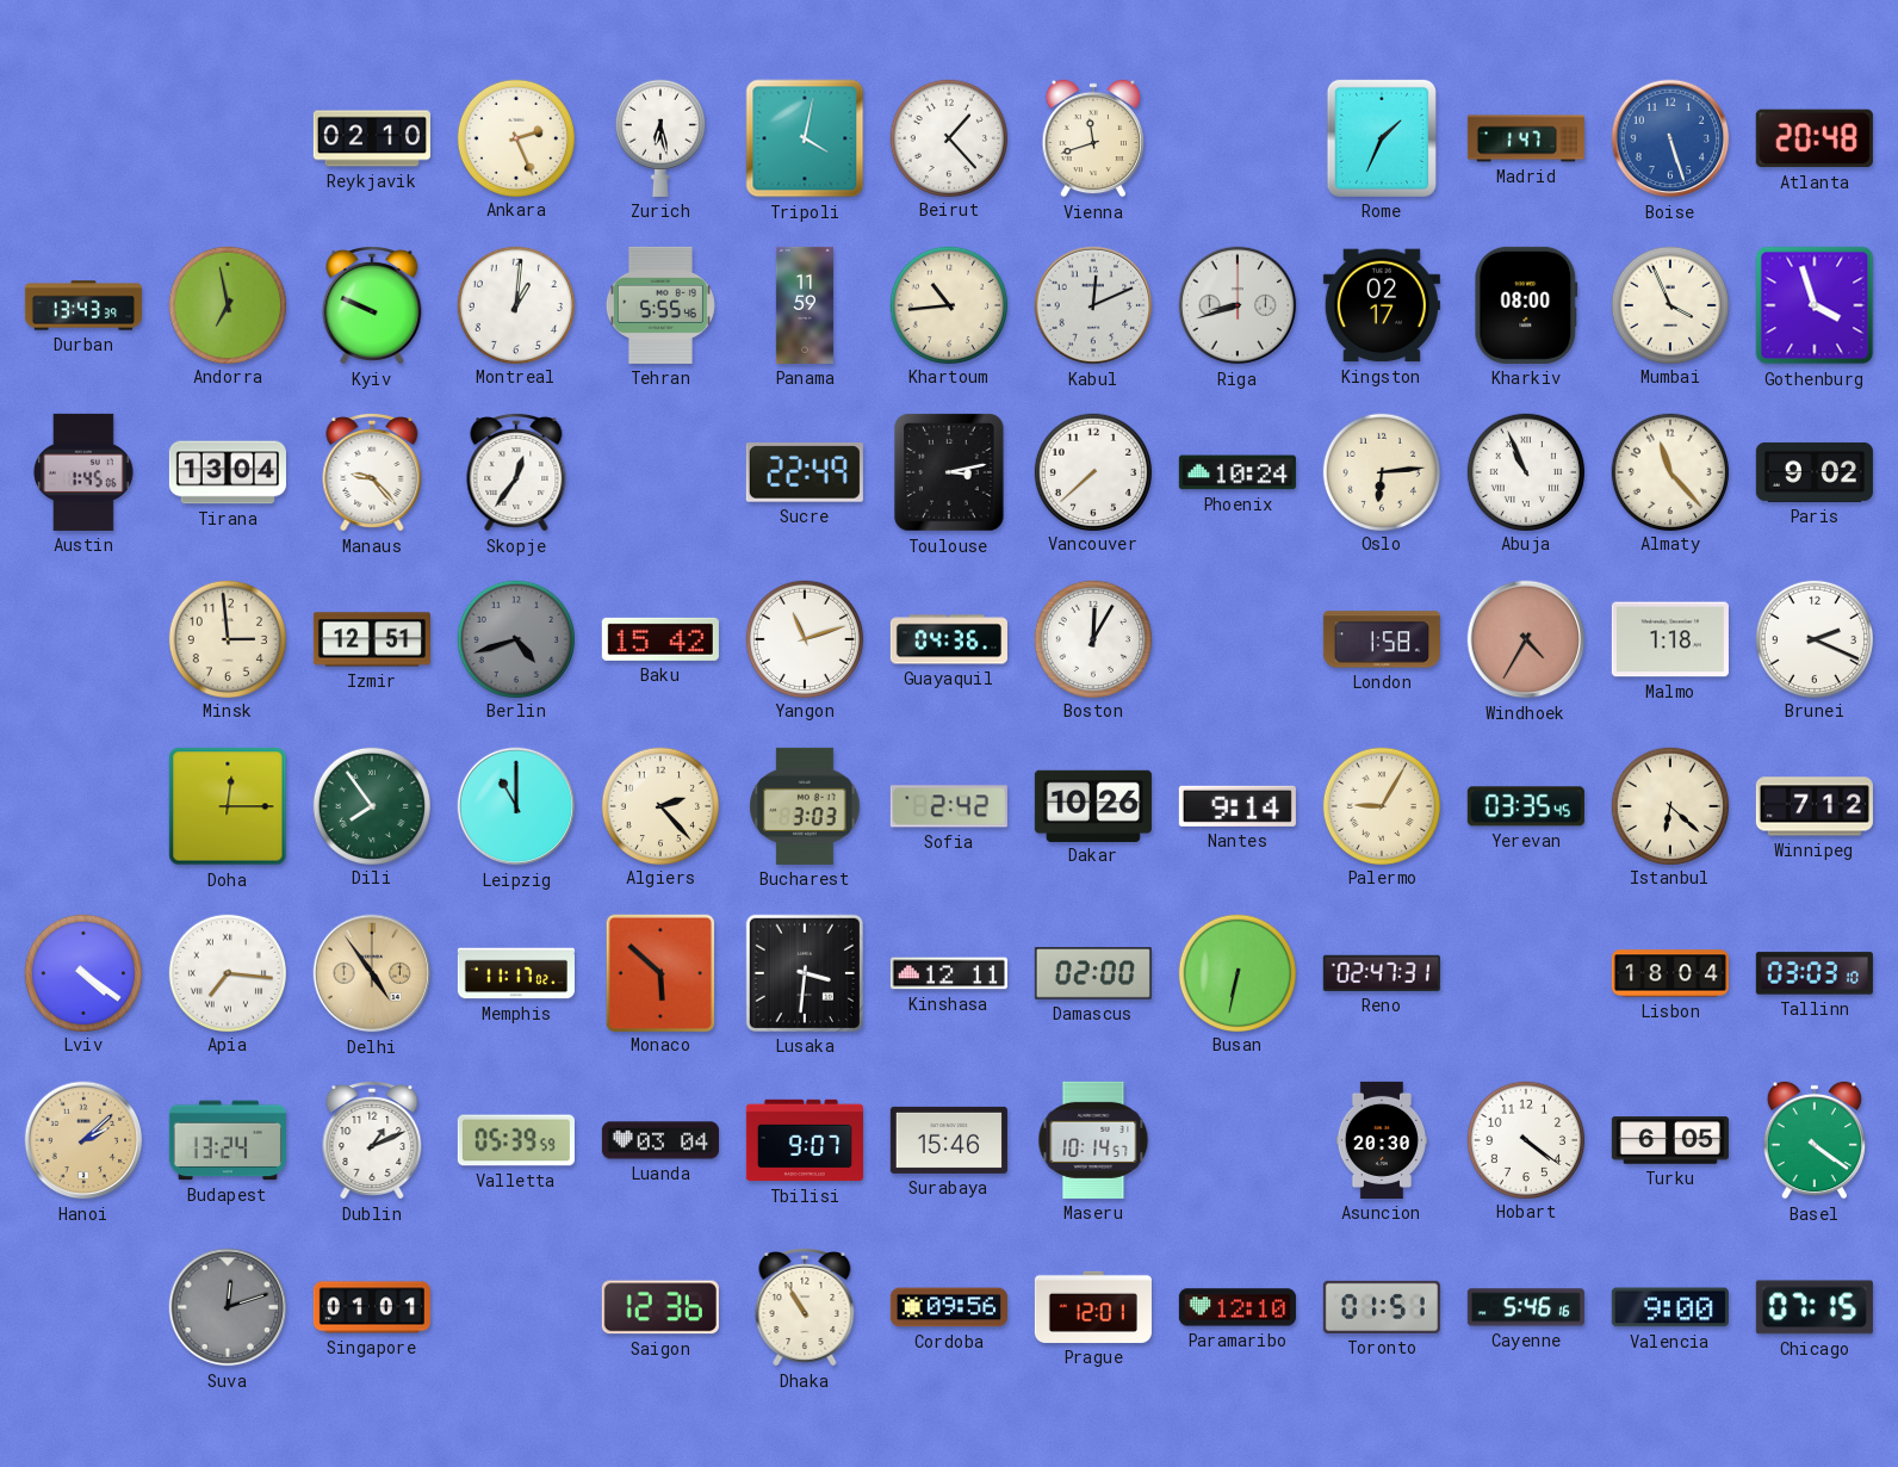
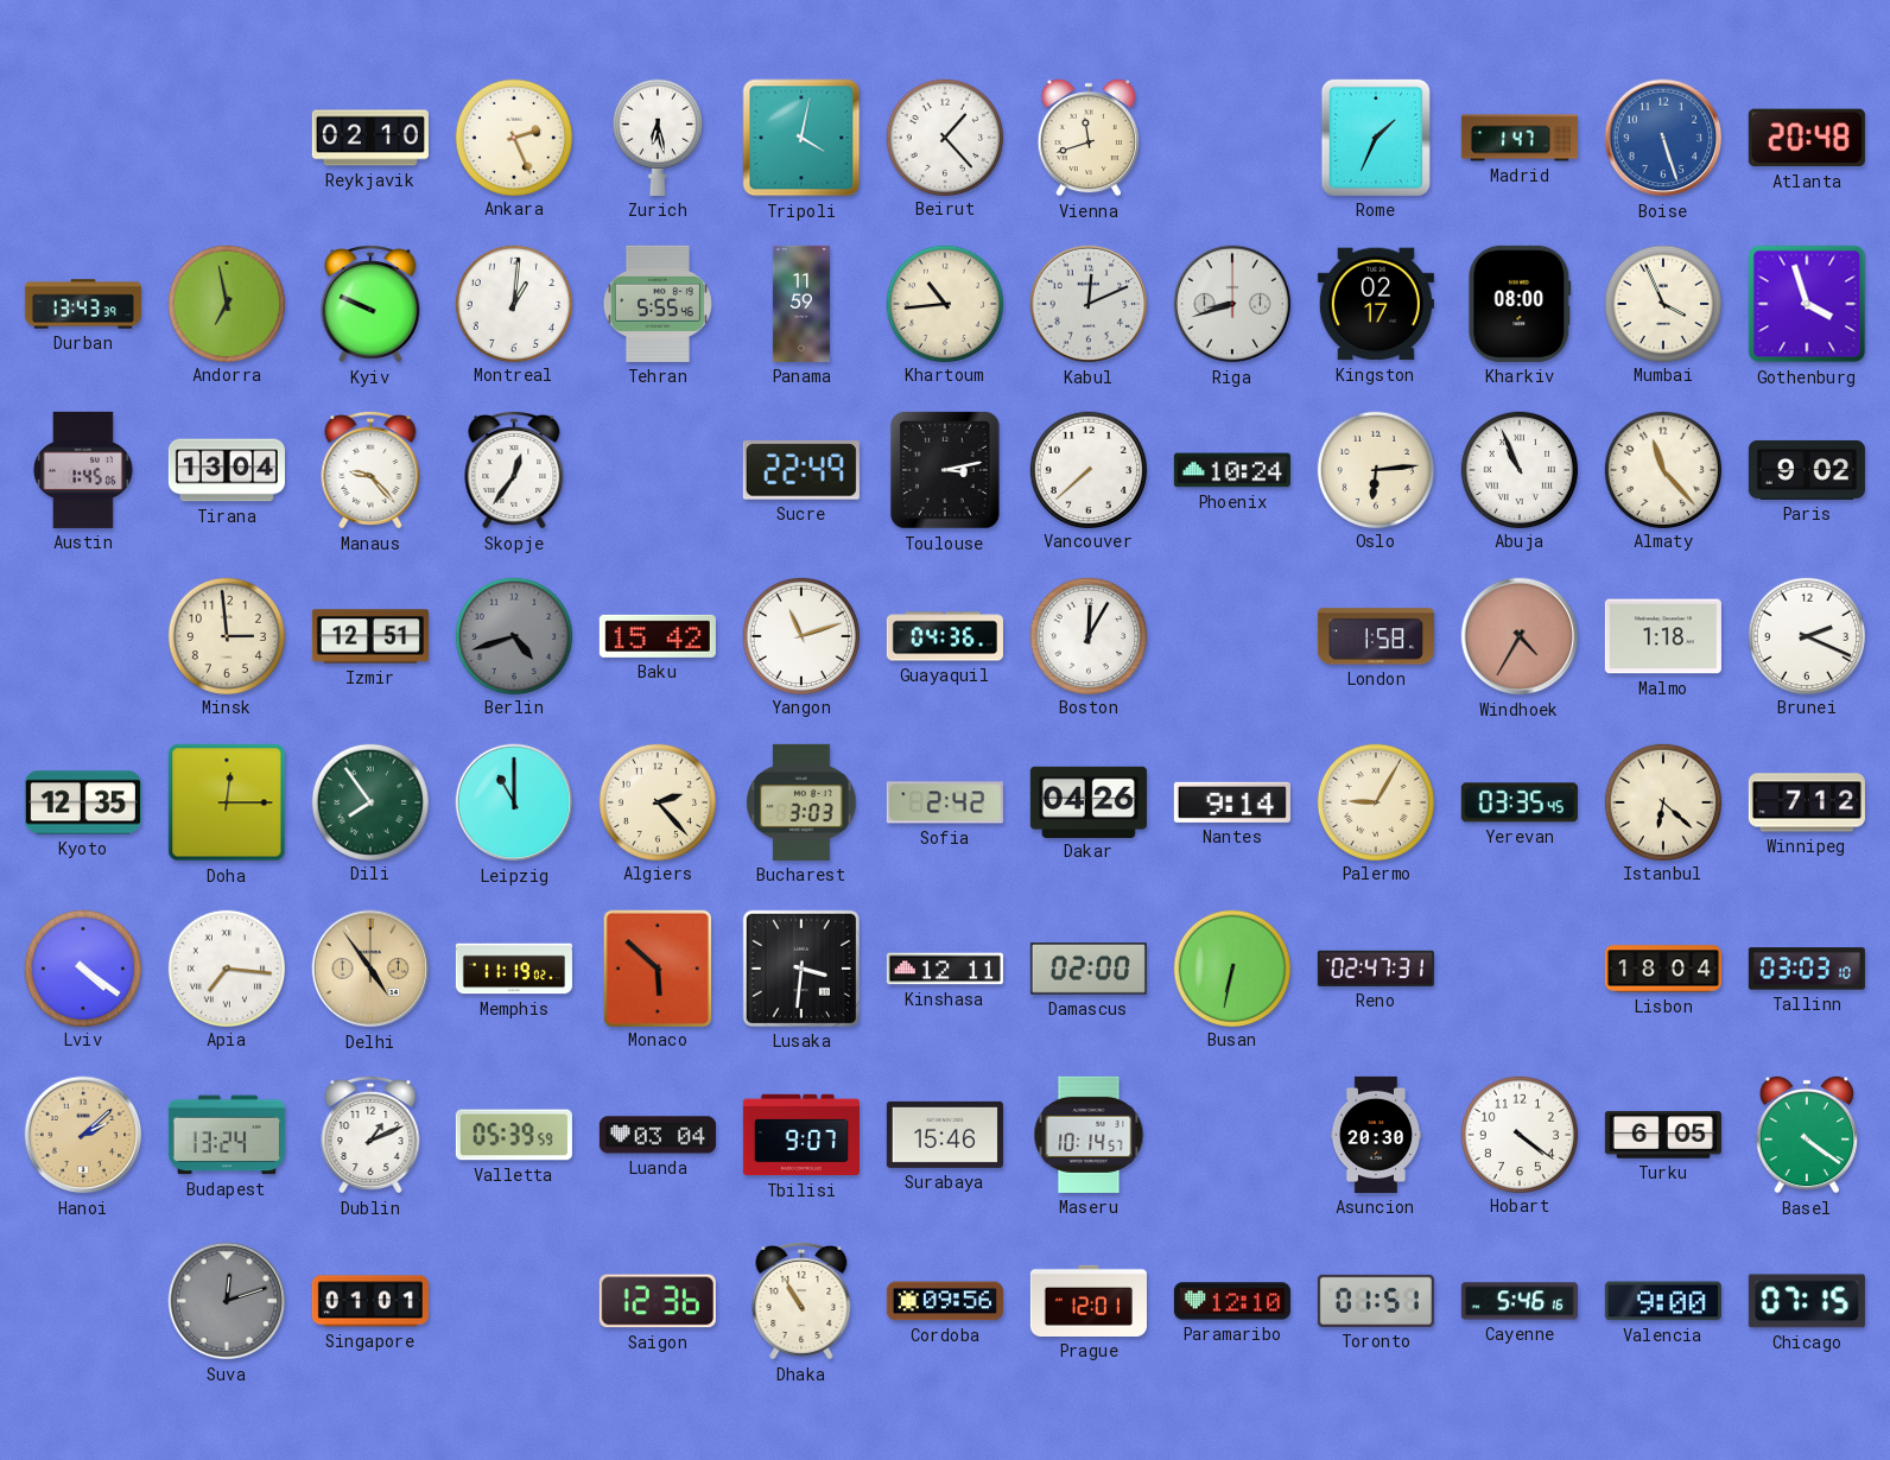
Kyoto: none -> 12:35 (83, 802)
Dakar: 10:26 -> 04:26 (1089, 801)
Memphis: 11:17 -> 11:19 (514, 969)
